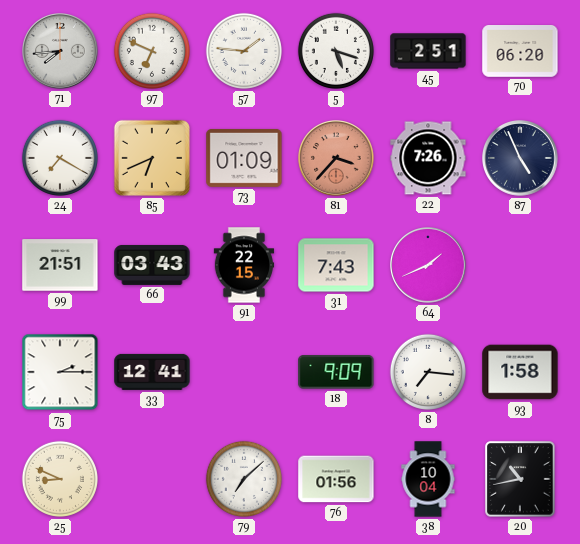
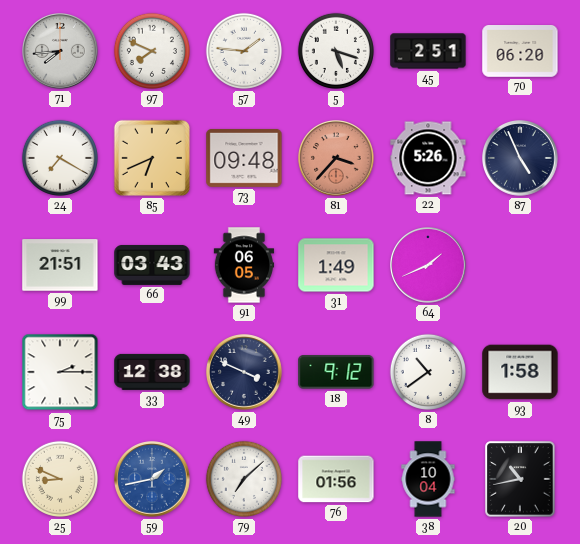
97: 6:49 -> 7:49 (152, 51)
73: 01:09 -> 09:48 (244, 158)
22: 7:26 -> 5:26 (428, 158)
91: 22:15 -> 06:05 (244, 265)
31: 7:43 -> 1:49 (336, 265)
33: 12:41 -> 12:38 (152, 372)
49: none -> 3:49 (245, 373)
18: 9:09 -> 9:12 (336, 372)
8: 7:16 -> 10:39 (428, 372)
59: none -> 1:43 (153, 480)
